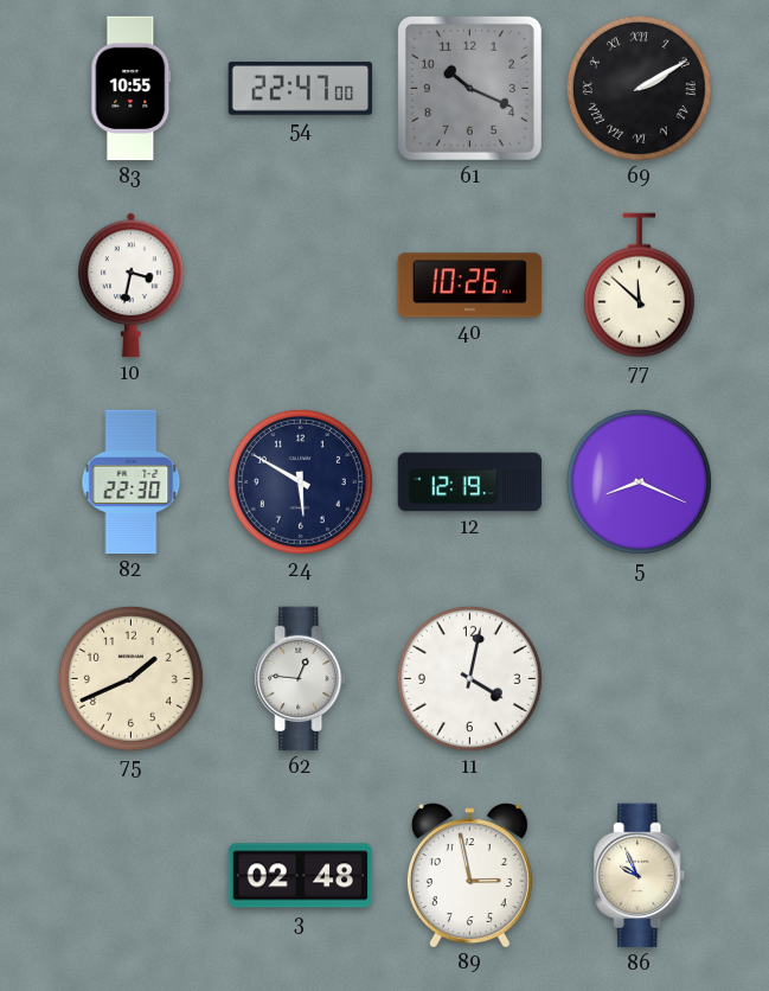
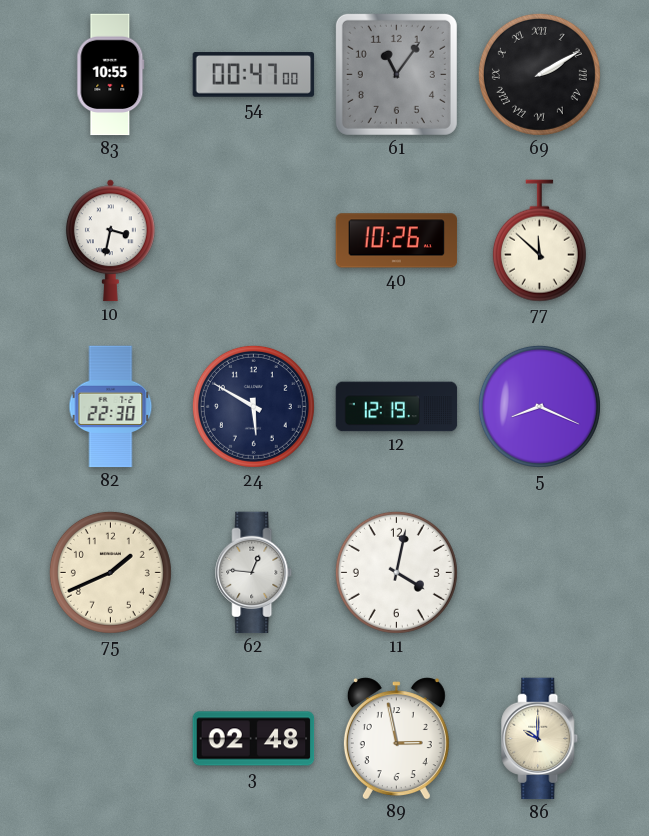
54: 22:47 -> 00:47 (254, 75)
61: 10:19 -> 11:06 (396, 74)
86: 9:56 -> 10:00 (540, 739)
